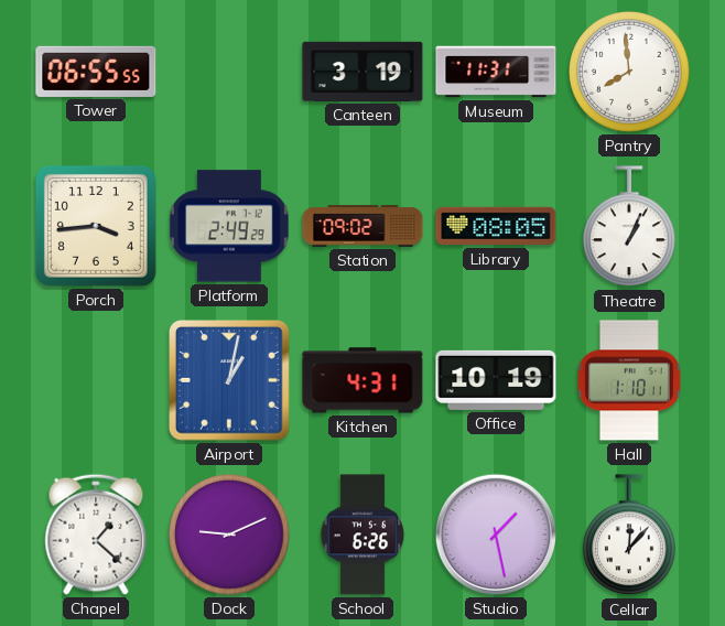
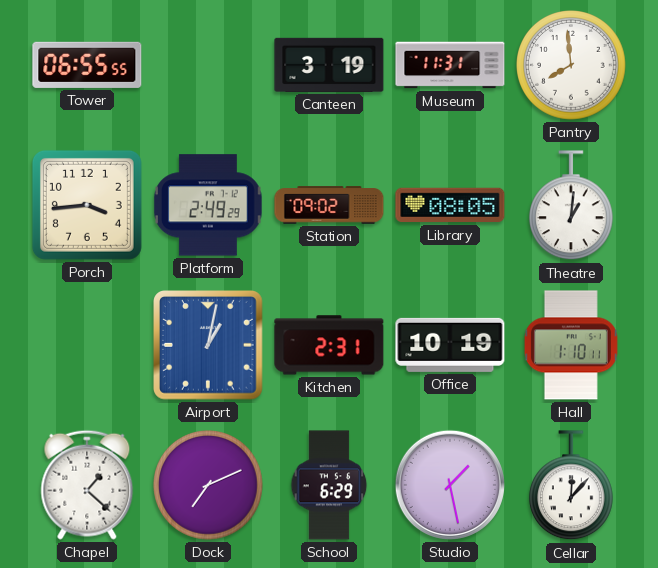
Theatre: 1:04 -> 1:01 (571, 206)
Kitchen: 4:31 -> 2:31 (329, 345)
Dock: 9:11 -> 7:11 (209, 486)
School: 6:26 -> 6:29 (329, 485)
